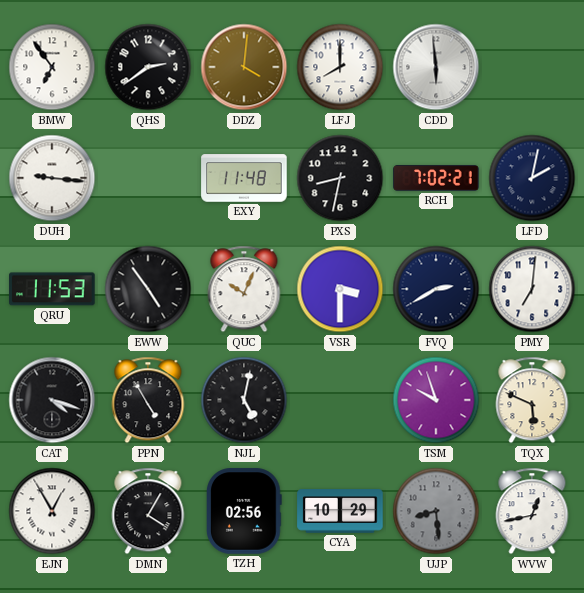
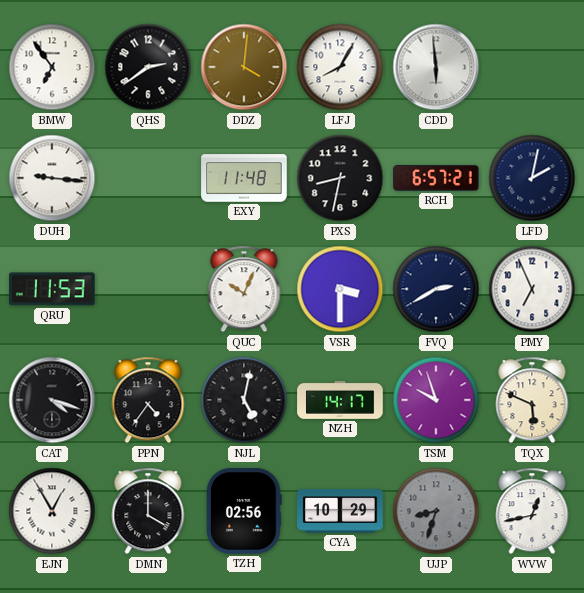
LFJ: 8:00 -> 8:05 (340, 67)
RCH: 7:02 -> 6:57 (436, 178)
EWW: 4:54 -> none (148, 289)
PMY: 7:01 -> 6:56 (532, 289)
PPN: 4:55 -> 4:36 (148, 400)
NZH: none -> 14:17 (340, 400)
DMN: 4:05 -> 4:00 (148, 511)
UJP: 8:29 -> 8:33 (436, 511)
